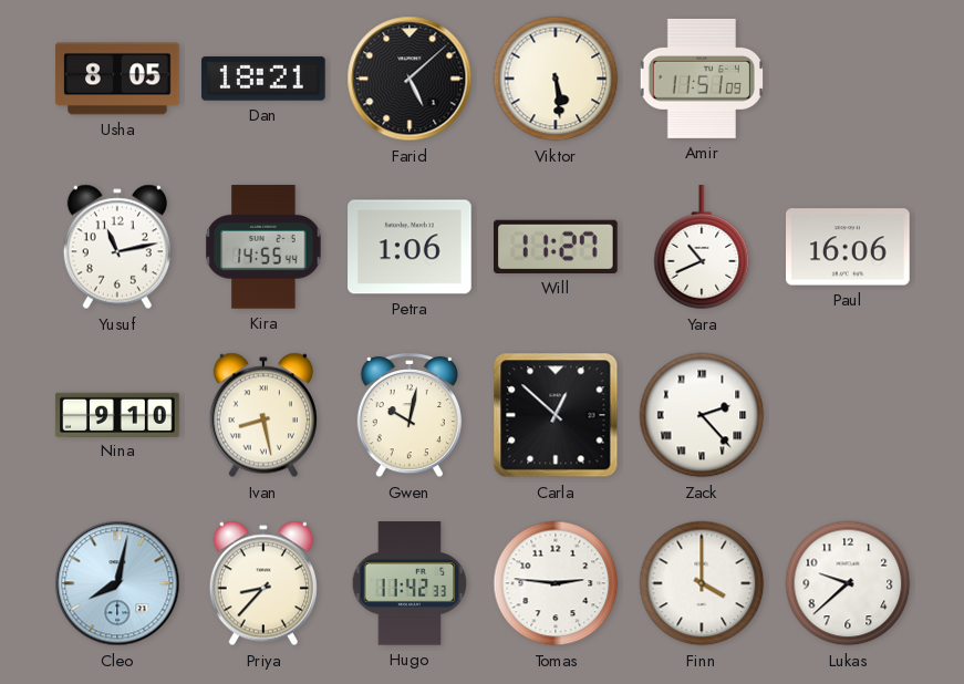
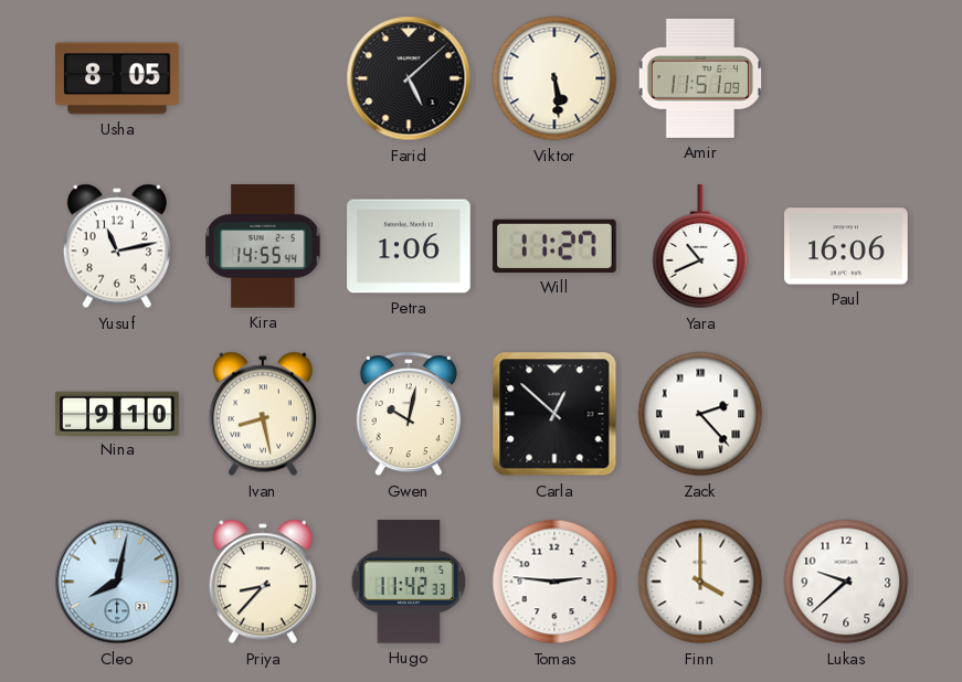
Dan: 18:21 -> none (265, 79)
